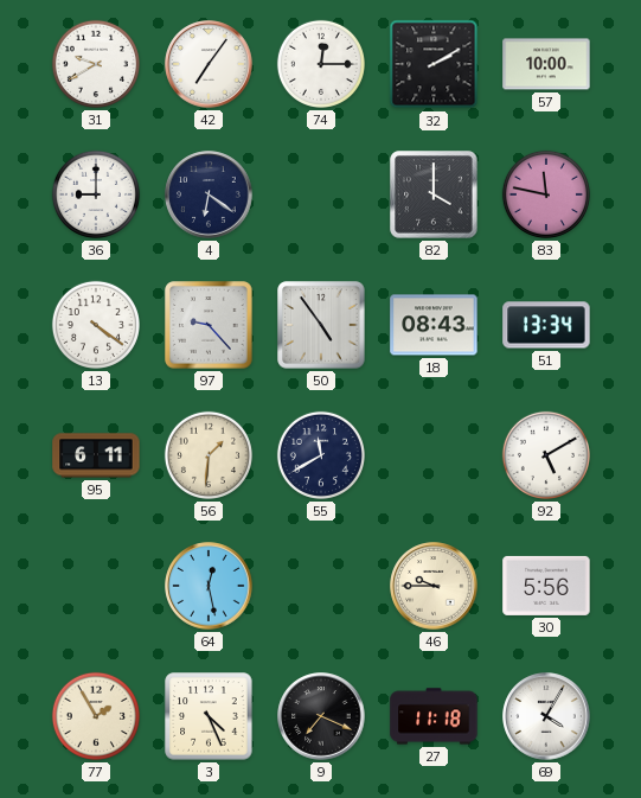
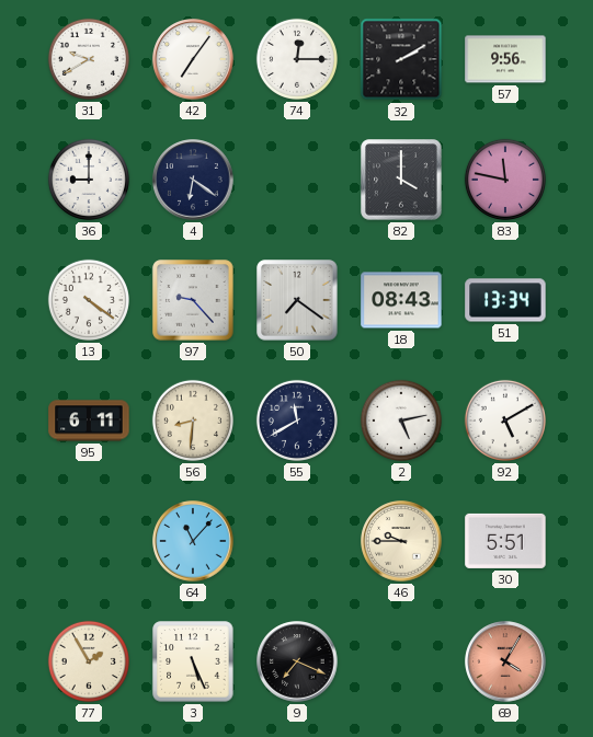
57: 10:00 -> 9:56 (505, 59)
50: 4:54 -> 7:21 (297, 300)
56: 1:31 -> 8:31 (193, 421)
2: none -> 5:13 (401, 421)
64: 12:28 -> 11:07 (193, 541)
30: 5:56 -> 5:51 (505, 541)
3: 4:26 -> 5:26 (193, 661)
27: 11:18 -> none (434, 716)
69 dial: white -> salmon (505, 661)
